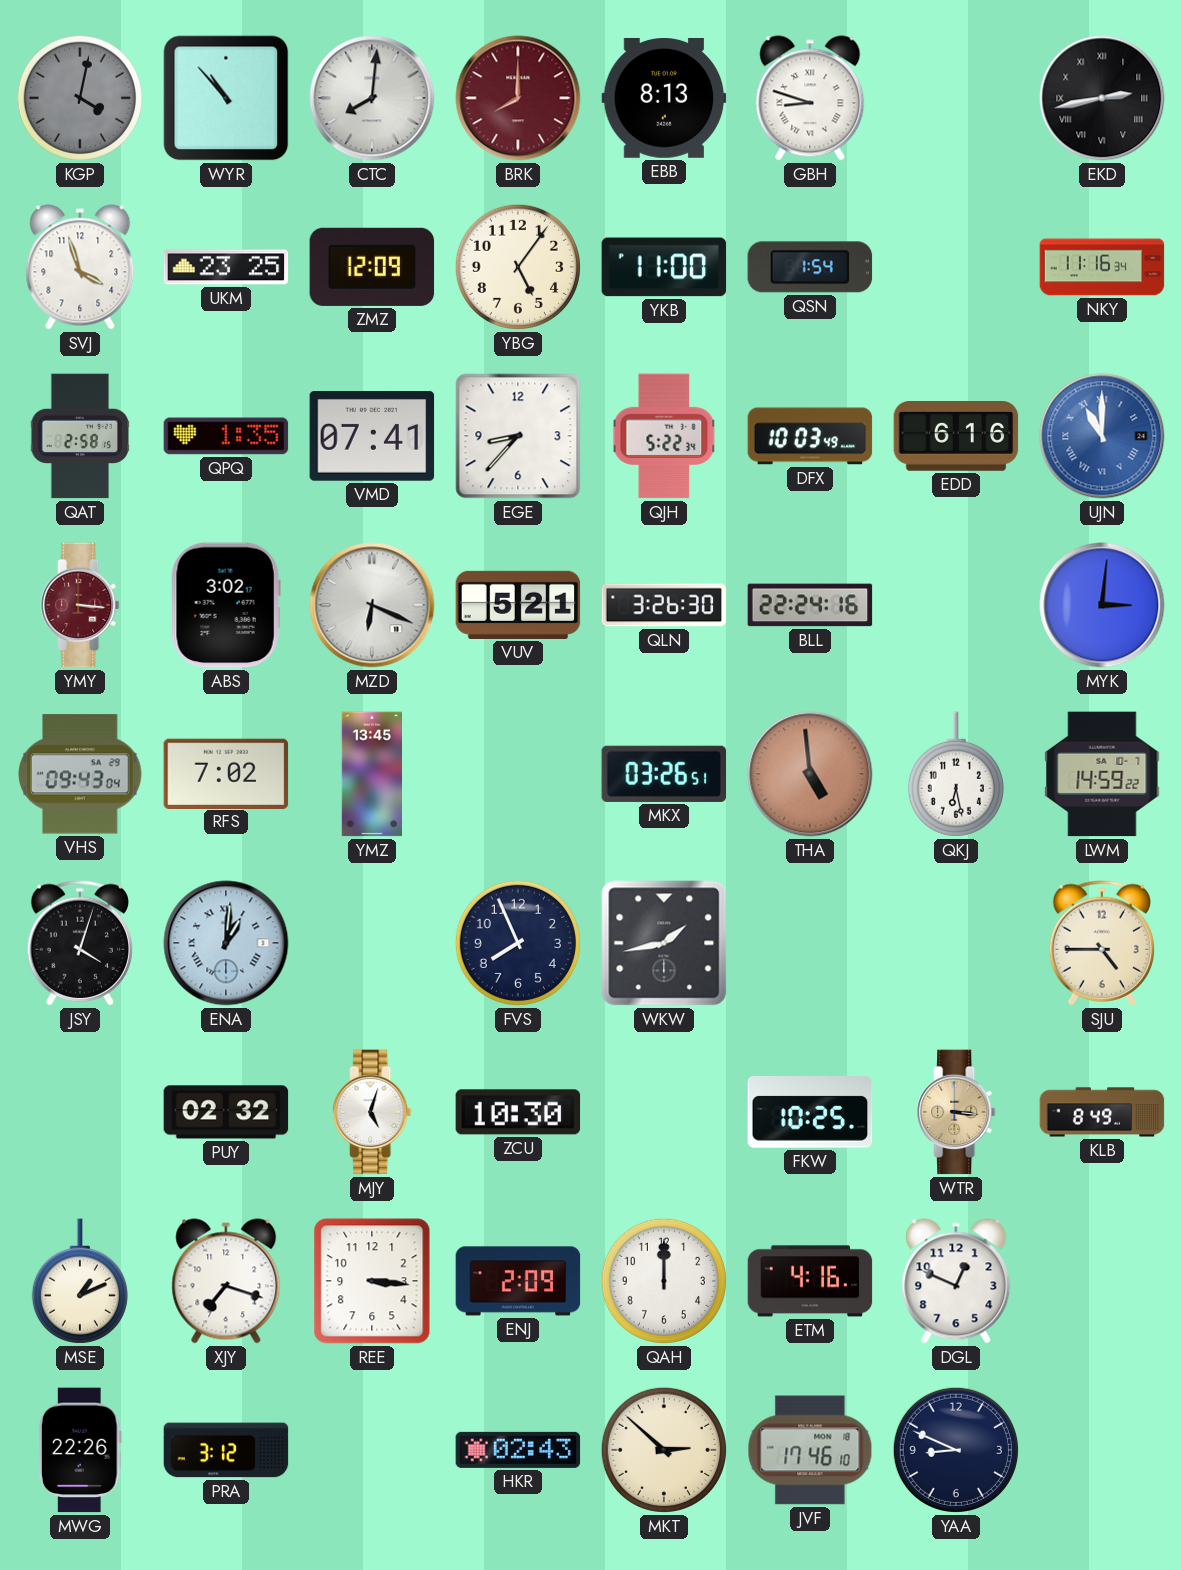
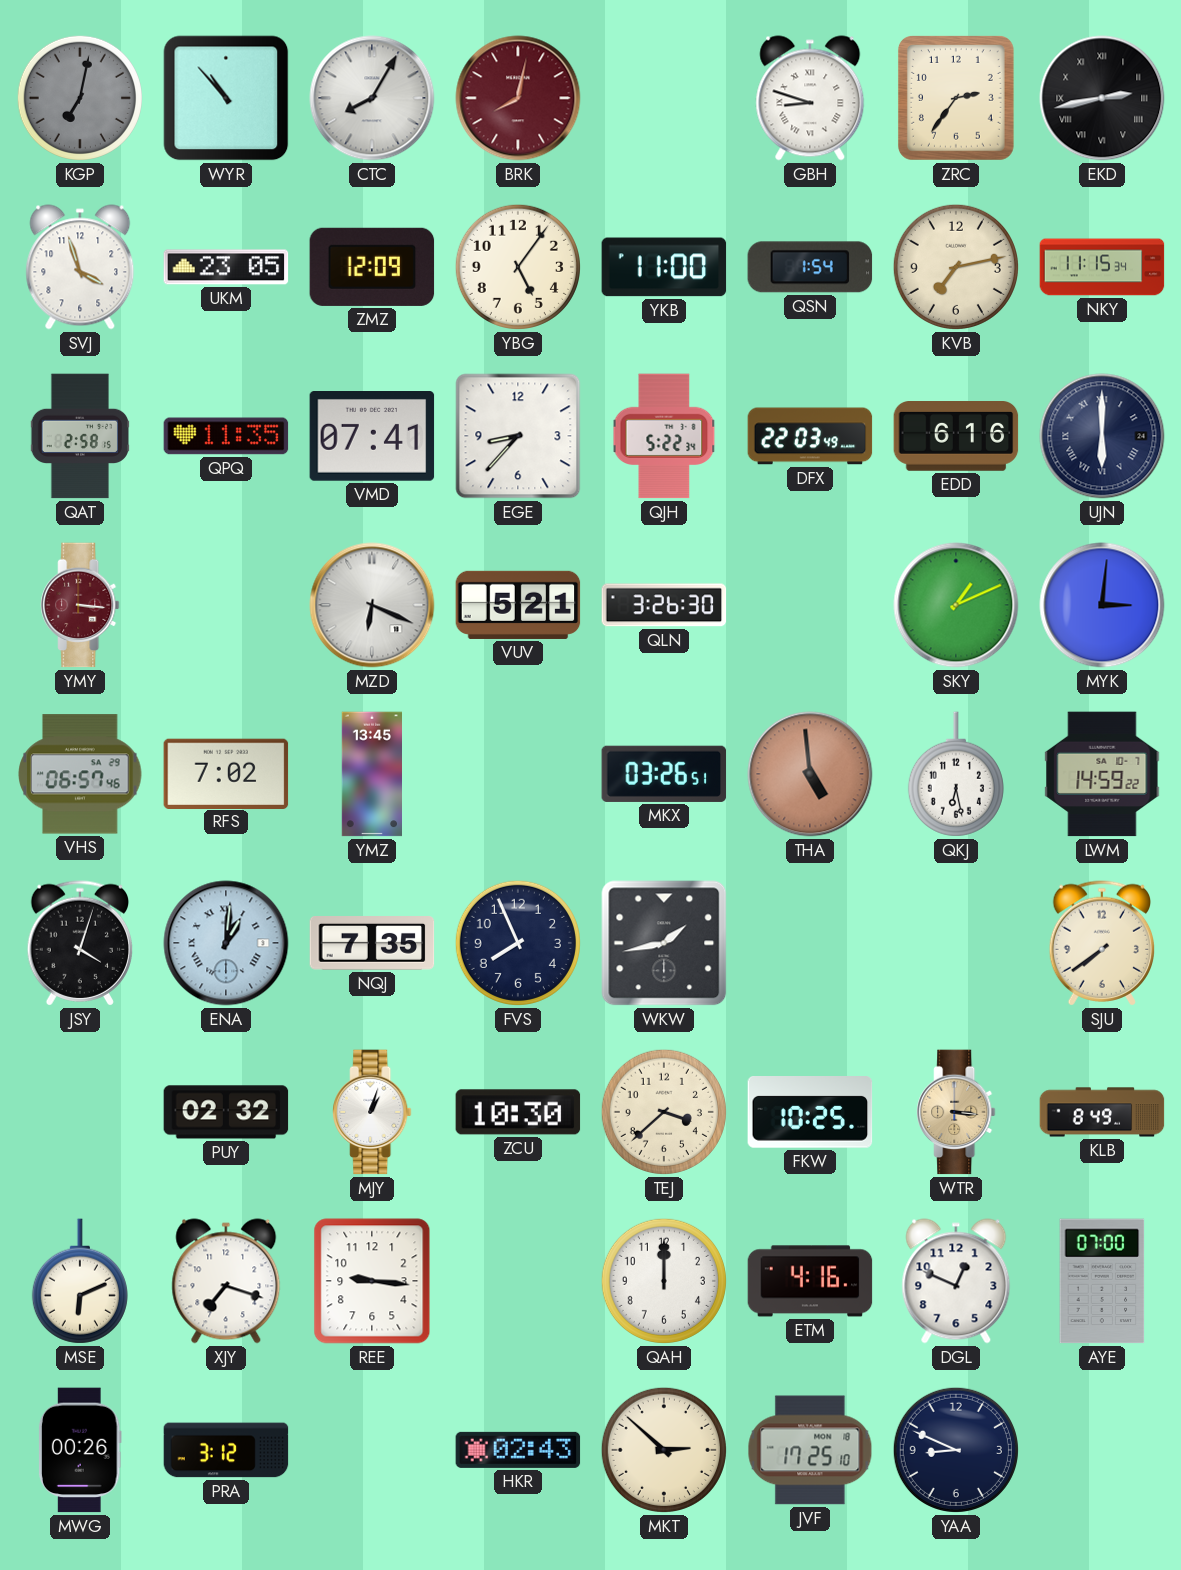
KGP: 4:02 -> 7:02 (80, 98)
CTC: 8:01 -> 8:05 (372, 98)
BRK: 8:00 -> 8:02 (518, 98)
EBB: 8:13 -> none (664, 98)
ZRC: none -> 2:36 (956, 98)
UKM: 23:25 -> 23:05 (226, 267)
KVB: none -> 7:13 (956, 267)
NKY: 11:16 -> 11:15 (1102, 267)
QPQ: 1:35 -> 11:35 (226, 436)
DFX: 10:03 -> 22:03 (810, 436)
UJN: 11:00 -> 6:00 (1102, 436)
UJN dial: blue -> navy (1102, 436)
ABS: 3:02 -> none (226, 605)
BLL: 22:24 -> none (810, 605)
SKY: none -> 1:11 (956, 605)
VHS: 09:43 -> 06:57 (80, 774)
NQJ: none -> 7:35 (372, 944)
SJU: 4:45 -> 7:39 (1101, 943)
MJY: 5:03 -> 1:03 (372, 1112)
TEJ: none -> 3:38 (664, 1112)
MSE: 1:11 -> 6:11 (80, 1281)
REE: 3:16 -> 9:16 (372, 1281)
ENJ: 2:09 -> none (518, 1281)
AYE: none -> 07:00 (1102, 1281)
MWG: 22:26 -> 00:26 (80, 1450)
JVF: 17:46 -> 17:25 (810, 1450)
